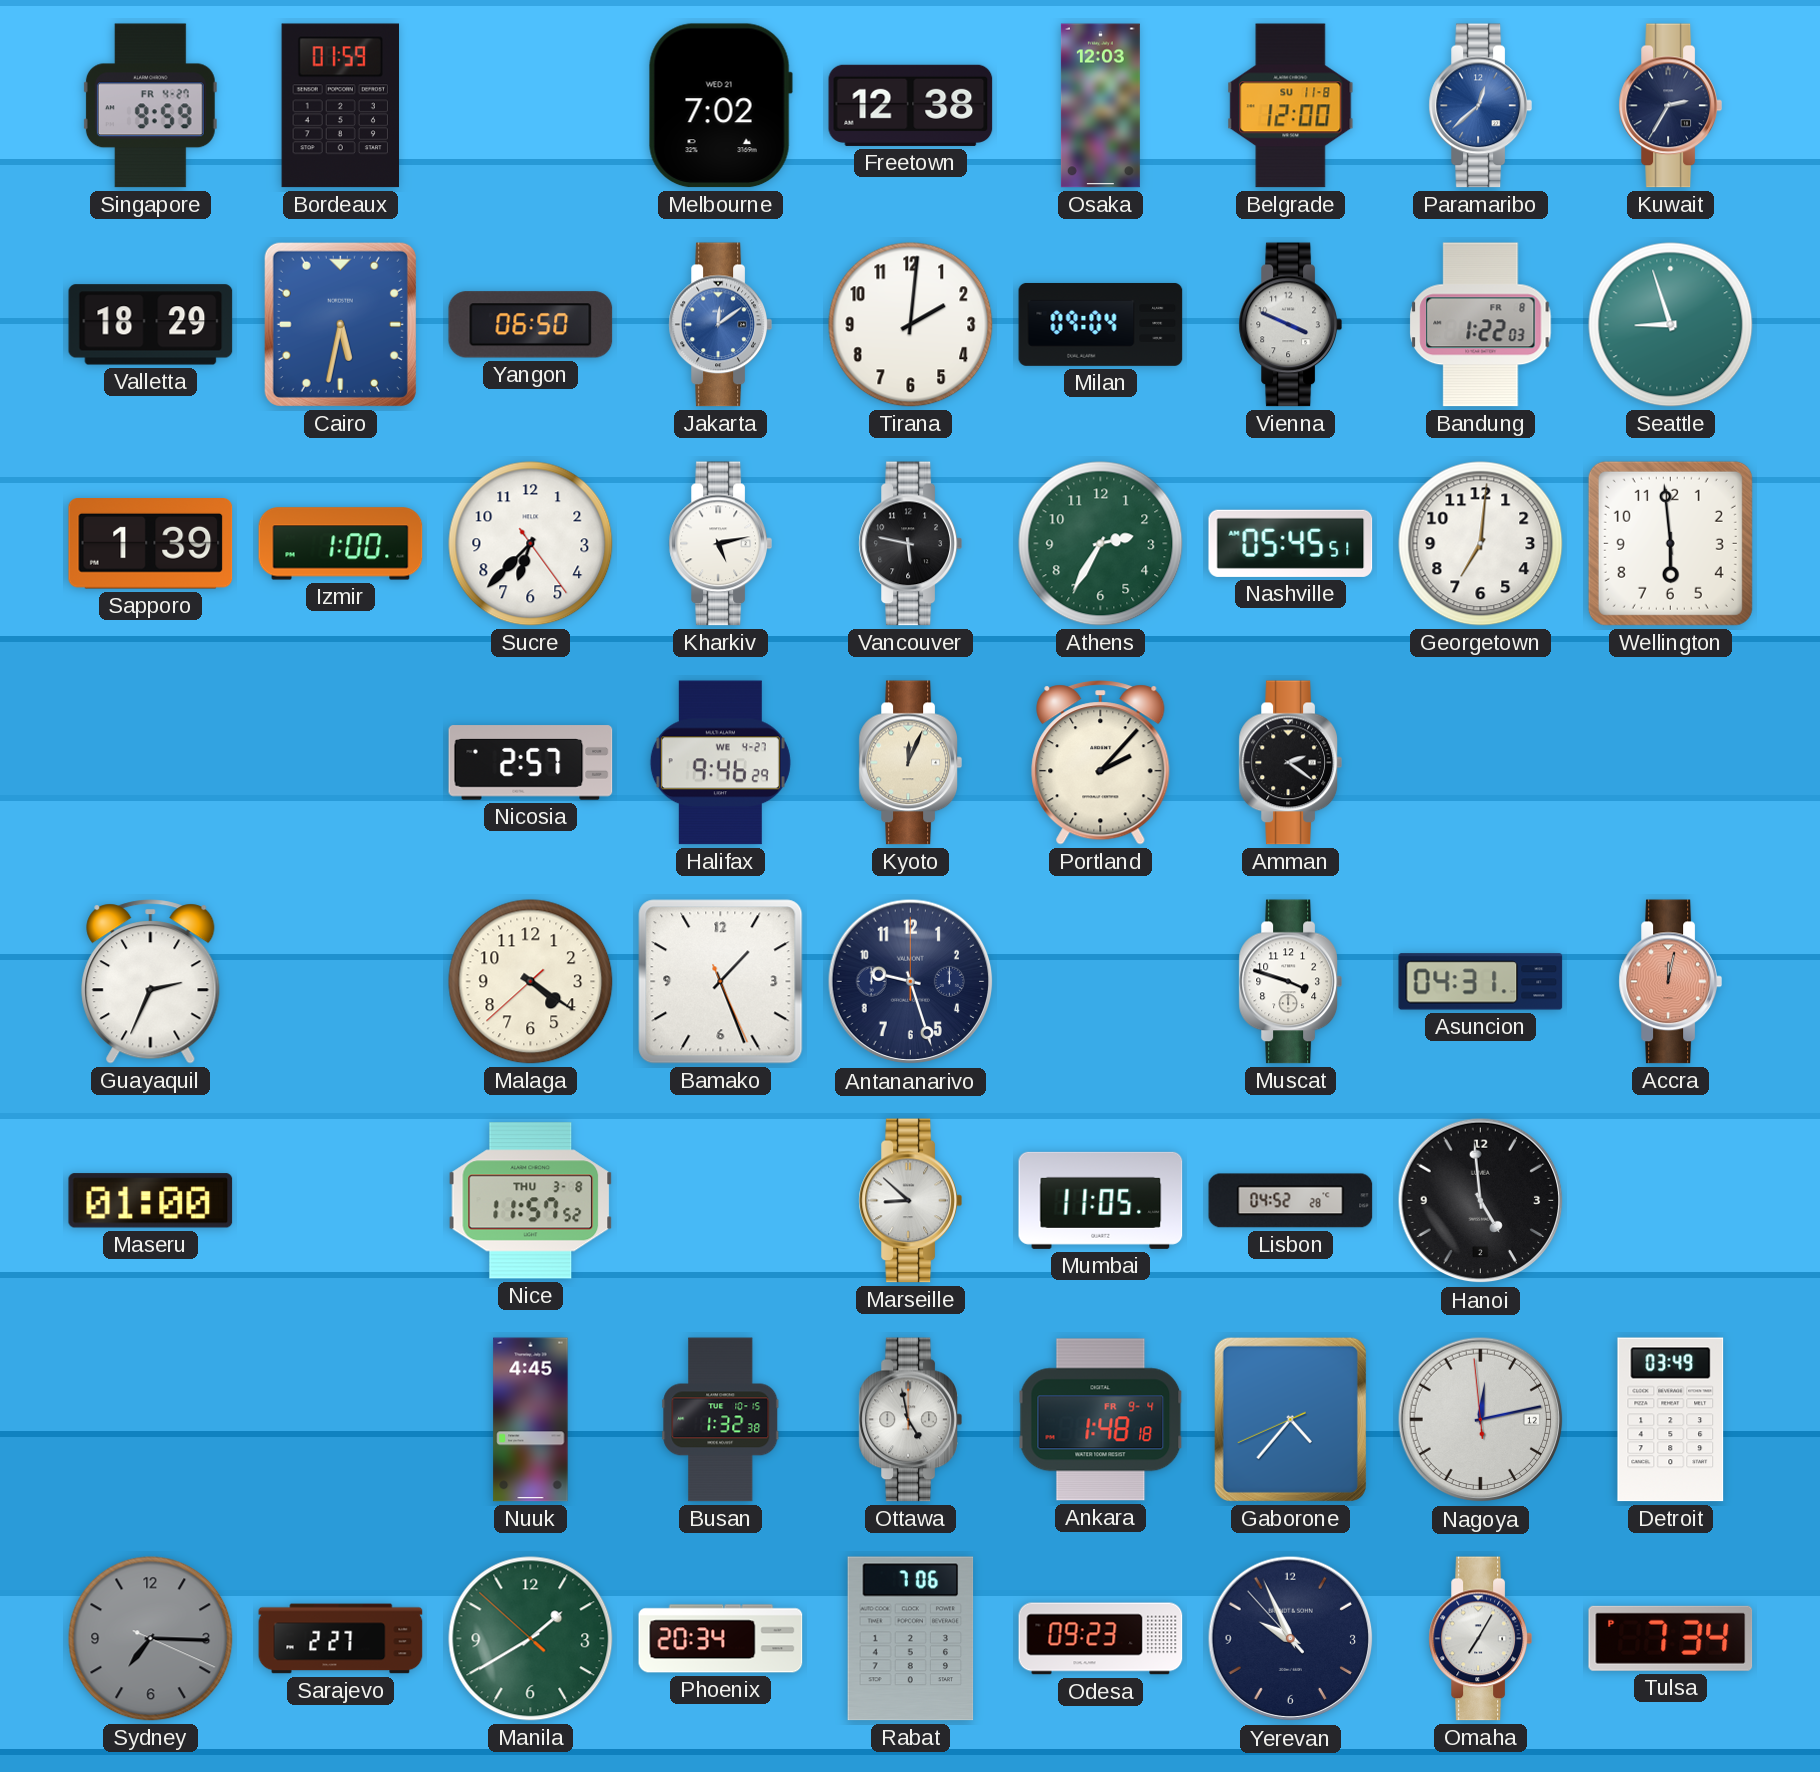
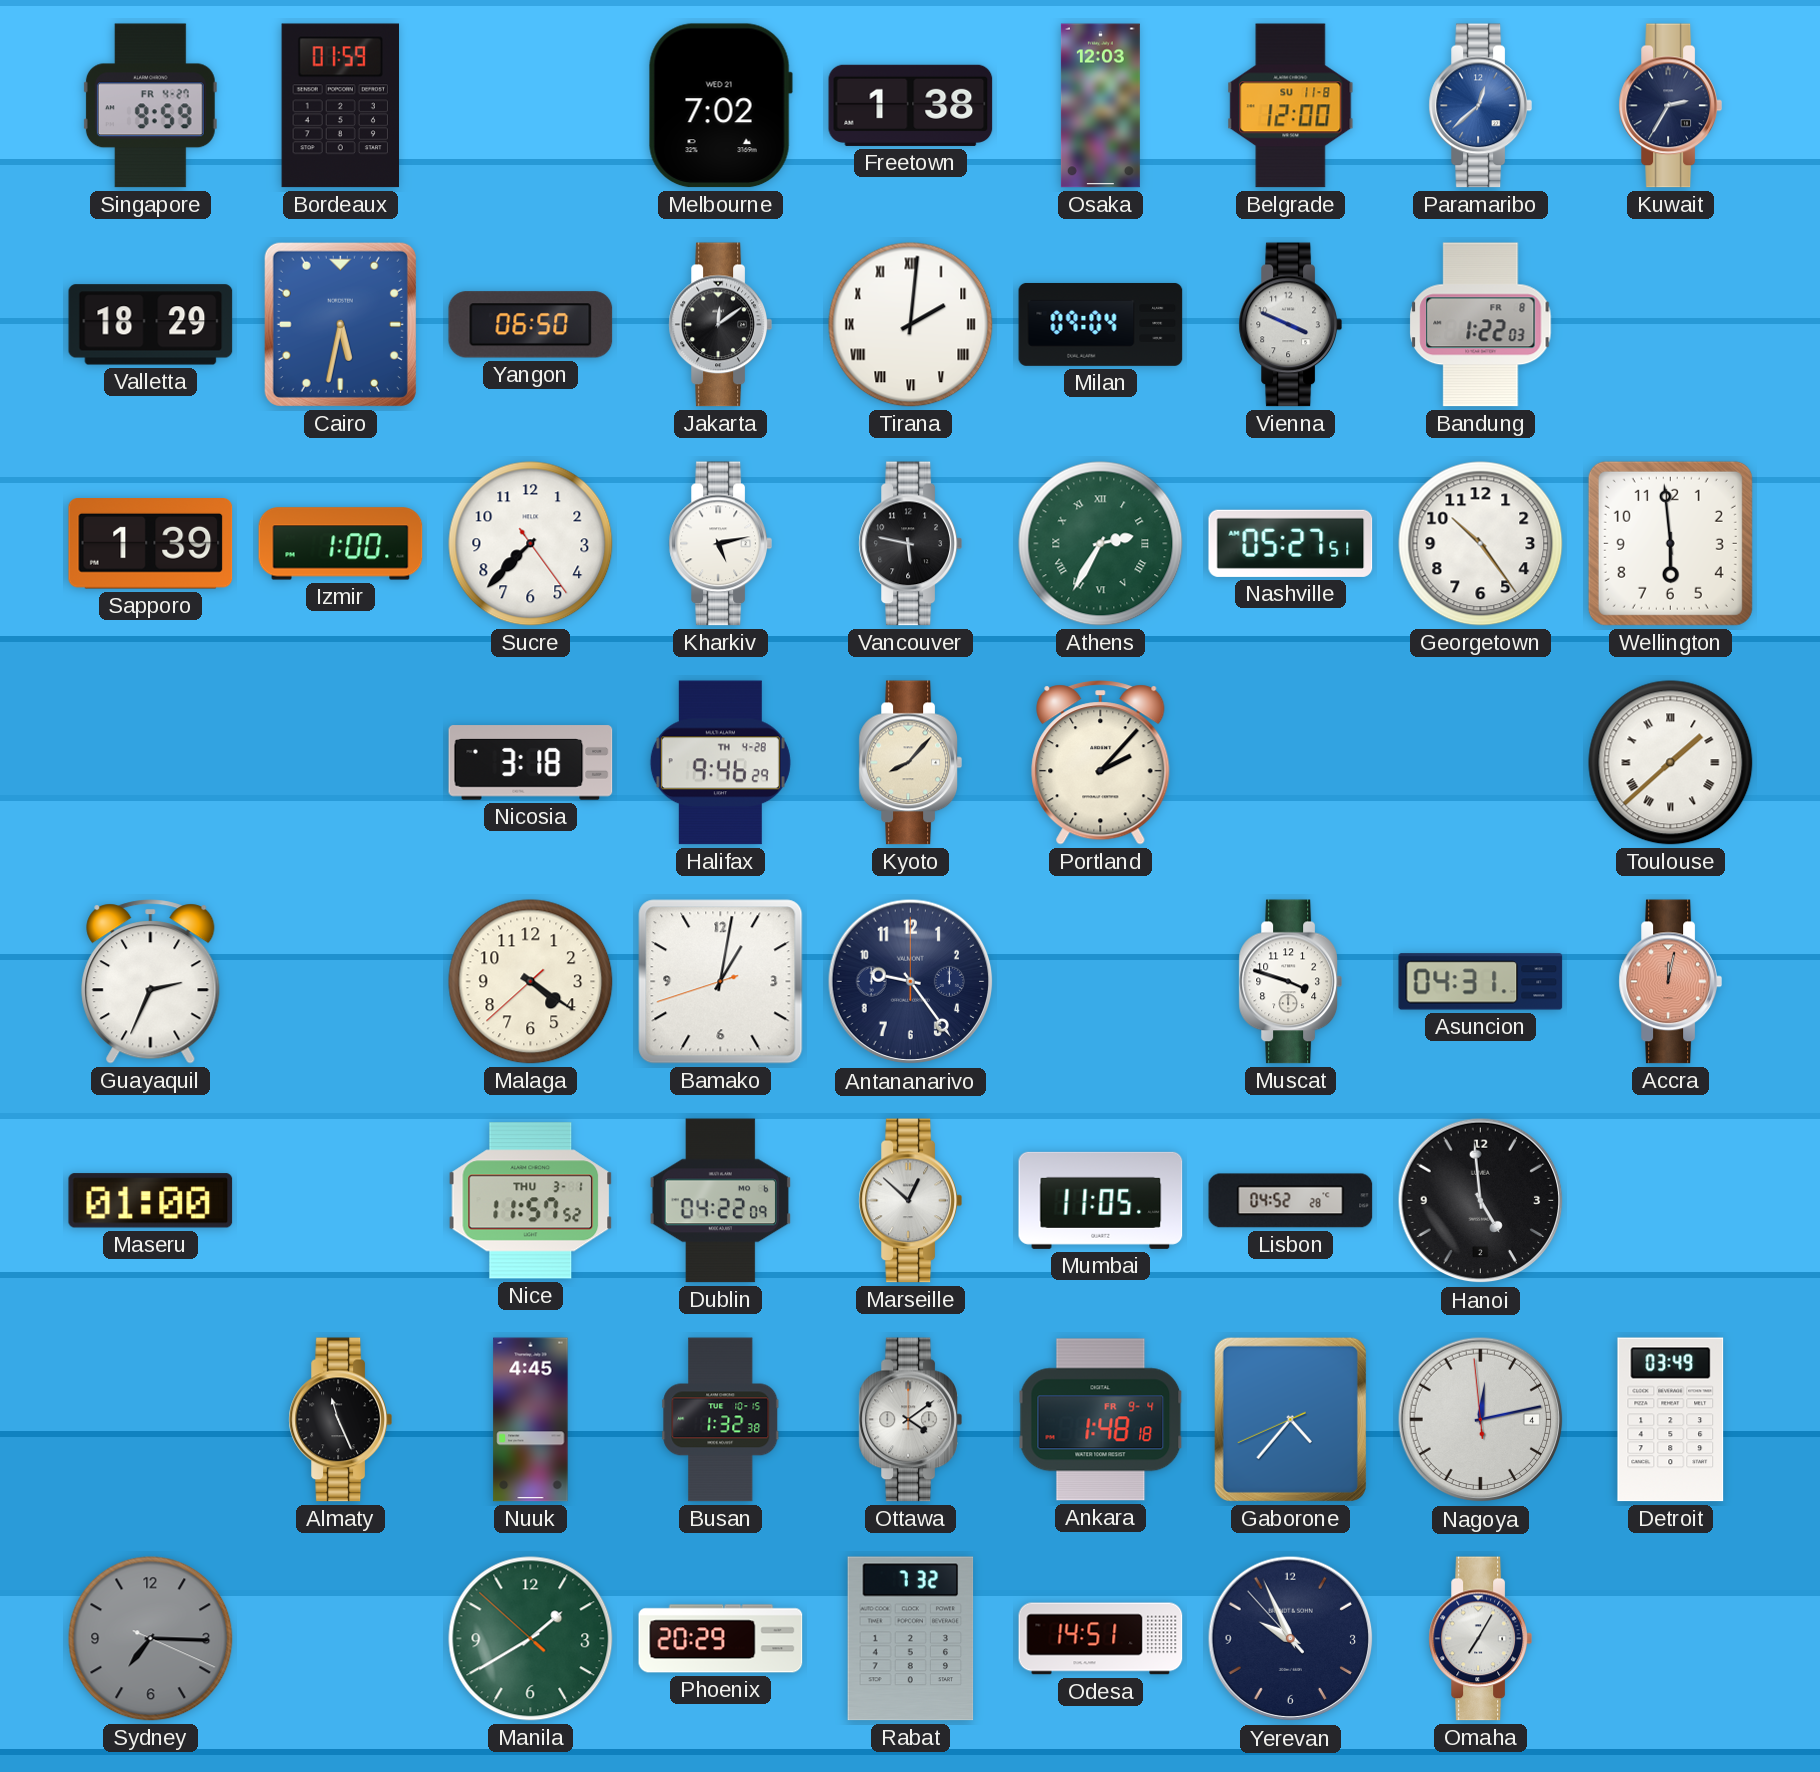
Freetown: 12:38 -> 1:38 (911, 105)
Jakarta dial: blue -> black (720, 325)
Tirana numerals: Arabic -> Roman (911, 325)
Seattle: 8:57 -> none (1671, 325)
Sucre: 6:37 -> 7:37 (531, 544)
Athens numerals: Arabic -> Roman (1101, 544)
Nashville: 05:45 -> 05:27 (1291, 543)
Georgetown: 7:01 -> 10:24 (1481, 544)
Nicosia: 2:57 -> 3:18 (531, 763)
Halifax date: WE 4-27 -> TH 4-28 (720, 763)
Kyoto: 12:04 -> 8:07 (910, 763)
Amman: 2:21 -> none (1290, 763)
Toulouse: none -> 1:38 (1671, 763)
Bamako: 1:26 -> 1:01 (721, 982)
Antananarivo: 9:27 -> 9:24 (911, 982)
Nice date: THU 3-8 -> THU 3-1 (531, 1201)
Dublin: none -> 04:22 (720, 1201)
Marseille: 8:52 -> 12:52 (910, 1201)
Almaty: none -> 11:26 (340, 1420)
Ottawa: 4:58 -> 4:09 (910, 1420)
Nagoya date: 12 -> 4 (1481, 1420)
Sarajevo: 2:27 -> none (341, 1639)
Phoenix: 20:34 -> 20:29 (721, 1639)
Rabat: 7:06 -> 7:32 (911, 1639)
Odesa: 09:23 -> 14:51 (1101, 1639)
Tulsa: 7:34 -> none (1671, 1638)
